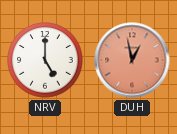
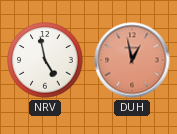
NRV: 5:00 -> 4:58 (45, 60)
